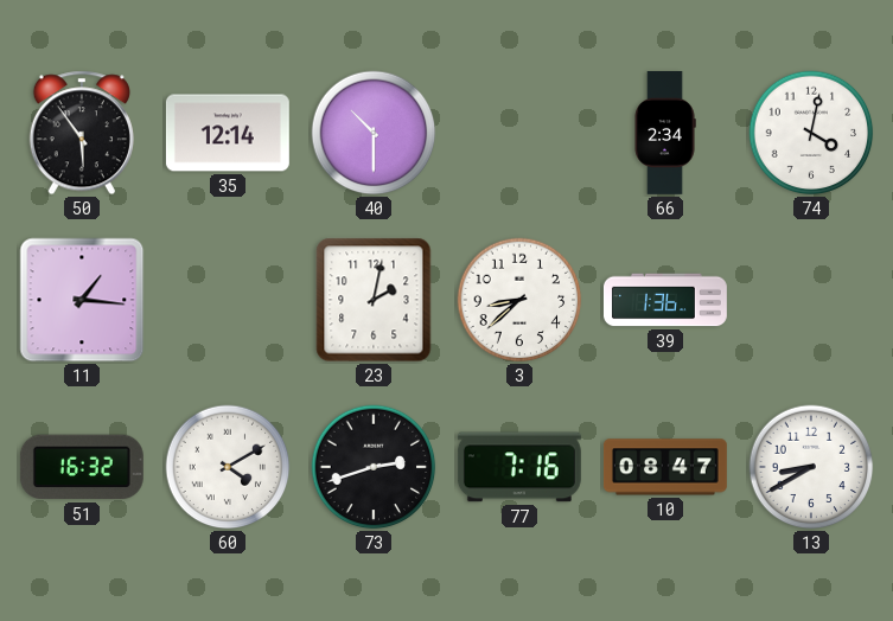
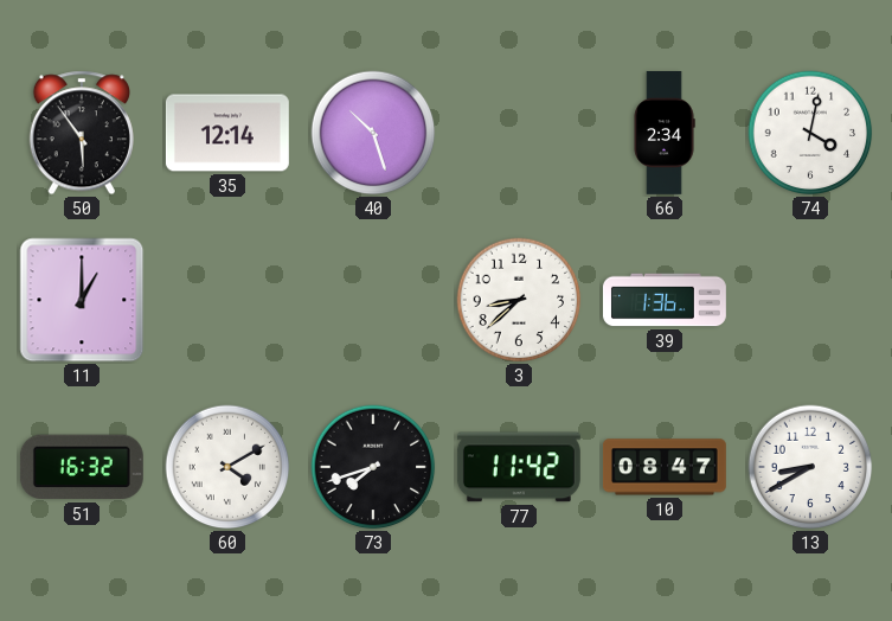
40: 10:30 -> 10:27 (373, 133)
11: 1:16 -> 1:00 (82, 300)
23: 2:02 -> none (374, 300)
73: 2:42 -> 7:42 (373, 467)
77: 7:16 -> 11:42 (519, 467)
